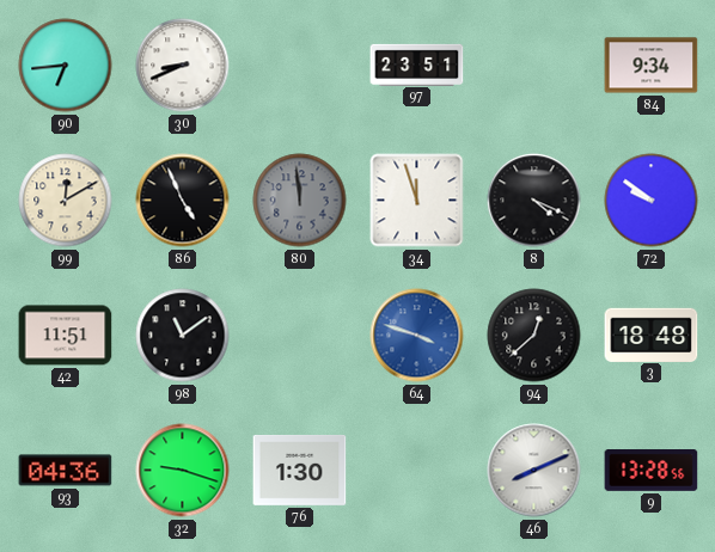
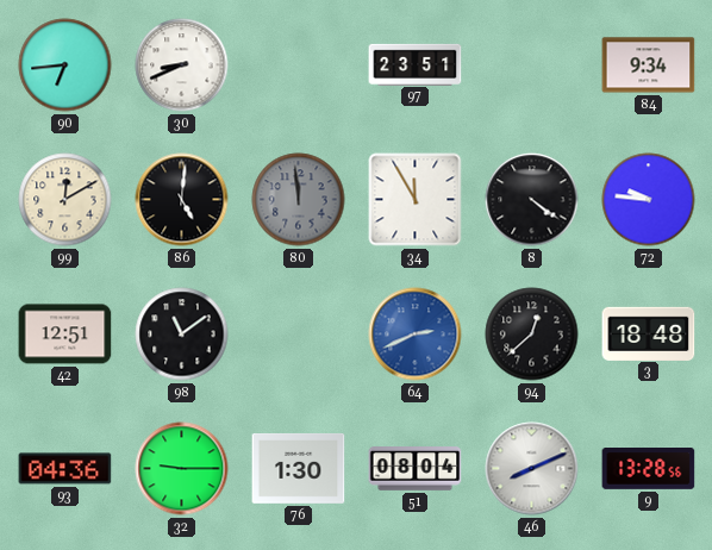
86: 4:56 -> 5:01 (182, 200)
34: 11:57 -> 11:55 (416, 200)
8: 4:19 -> 4:21 (532, 200)
72: 9:51 -> 9:46 (649, 200)
42: 11:51 -> 12:51 (65, 335)
64: 3:48 -> 2:41 (416, 335)
32: 9:18 -> 9:15 (182, 469)
51: none -> 08:04 (416, 469)
